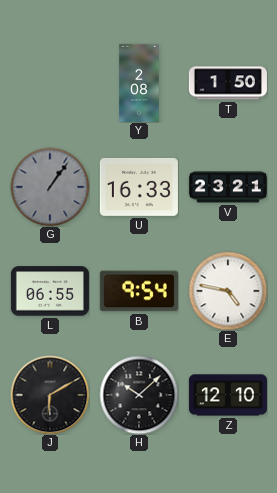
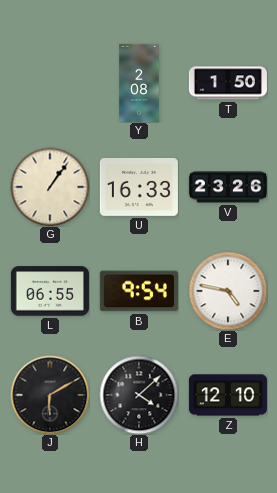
G dial: grey -> cream (50, 187)
V: 23:21 -> 23:26 (228, 187)
H: 10:08 -> 4:08 (139, 395)
